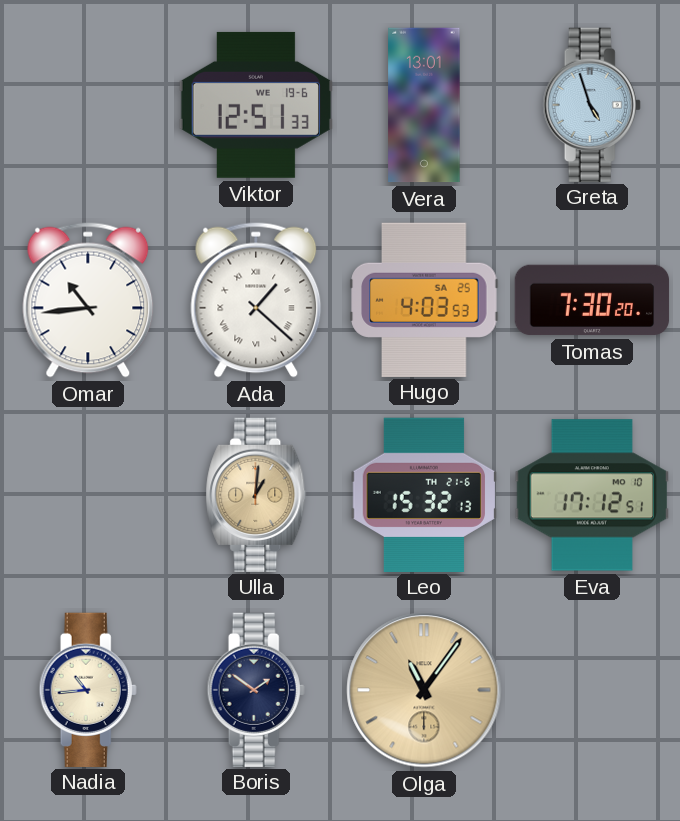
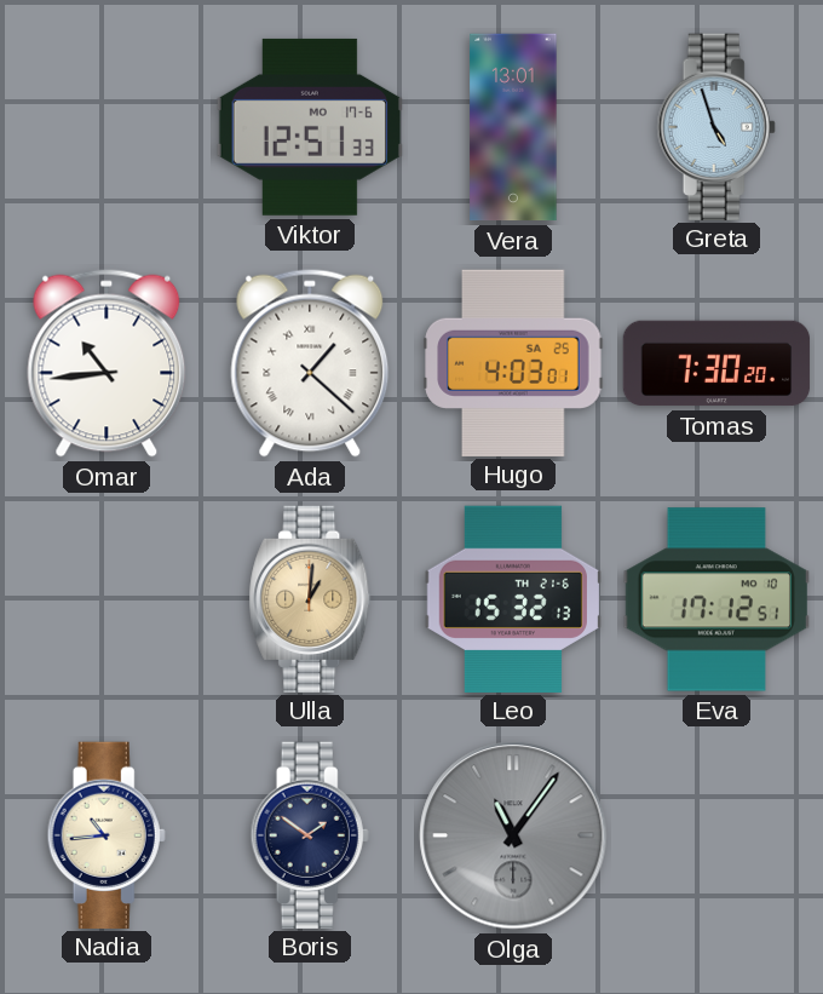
Viktor date: WE 19-6 -> MO 17-6 (309, 127)
Hugo: 4:03:53 -> 4:03:01 (513, 362)
Olga dial: champagne -> grey (513, 835)
